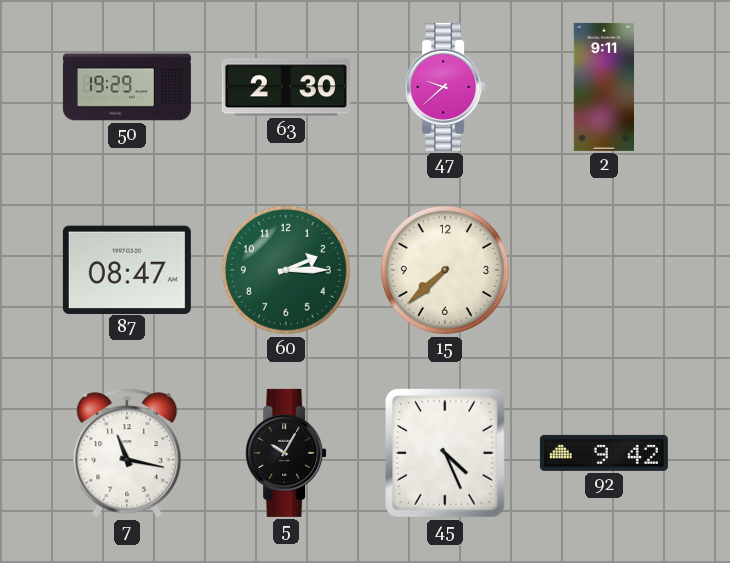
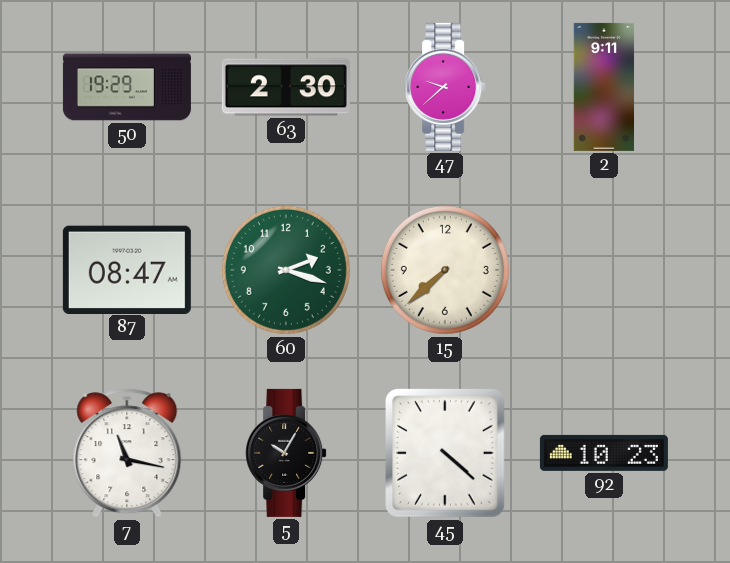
60: 2:15 -> 2:18 (286, 270)
45: 4:26 -> 4:22 (445, 453)
92: 9:42 -> 10:23 (604, 453)
